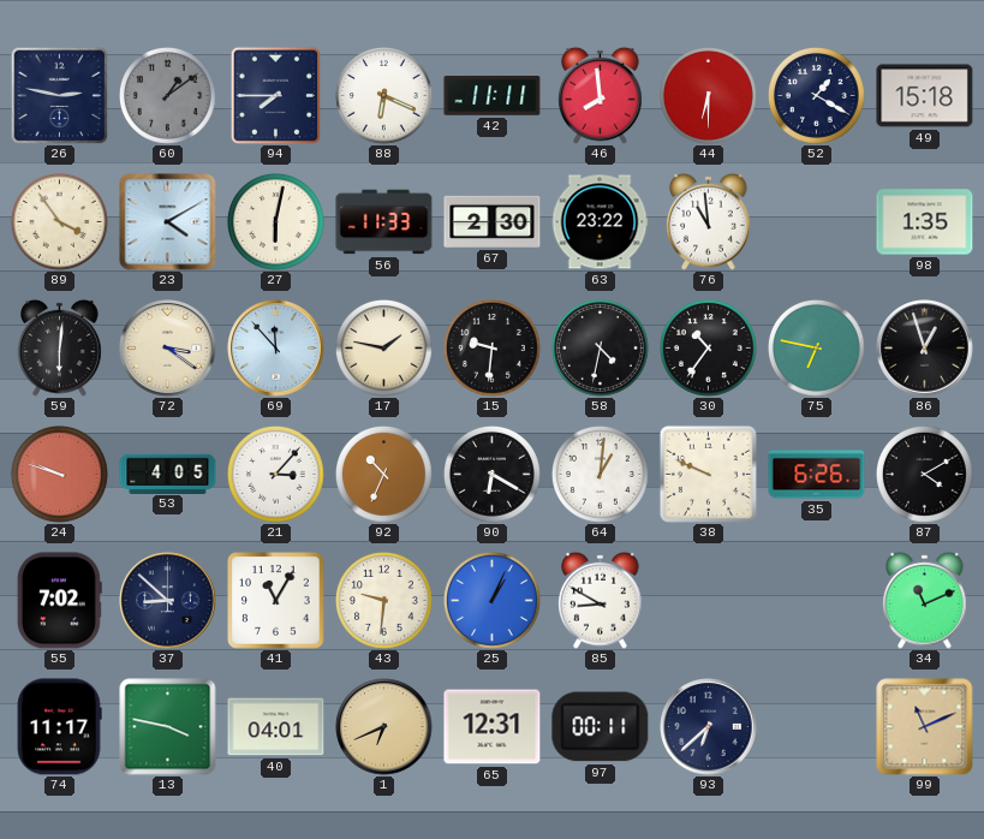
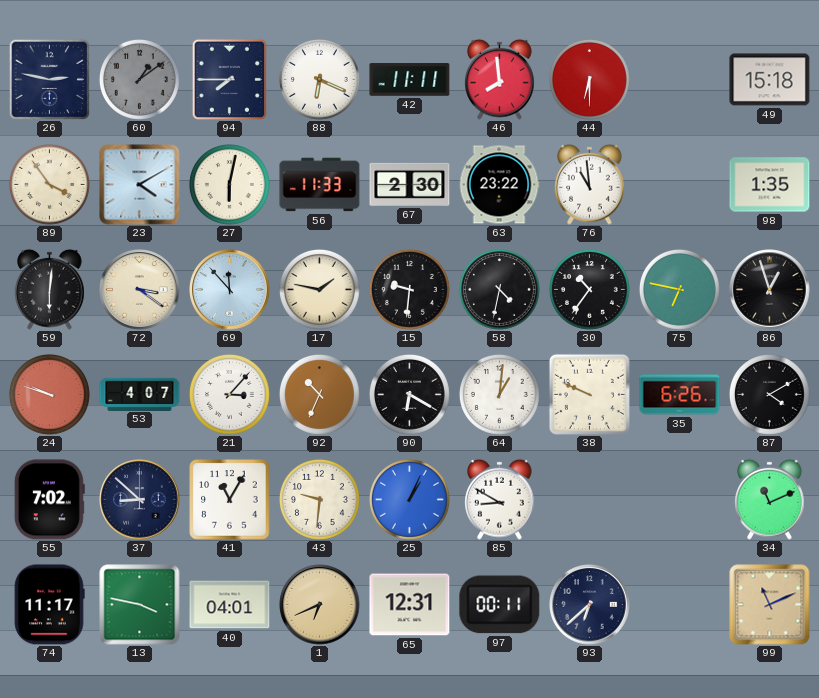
52: 1:20 -> none (816, 95)
53: 4:05 -> 4:07 (140, 394)
